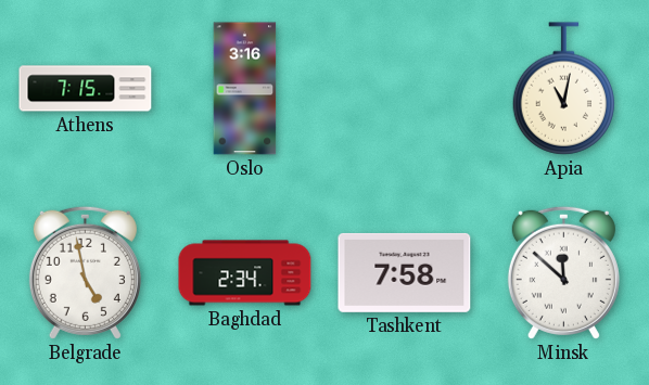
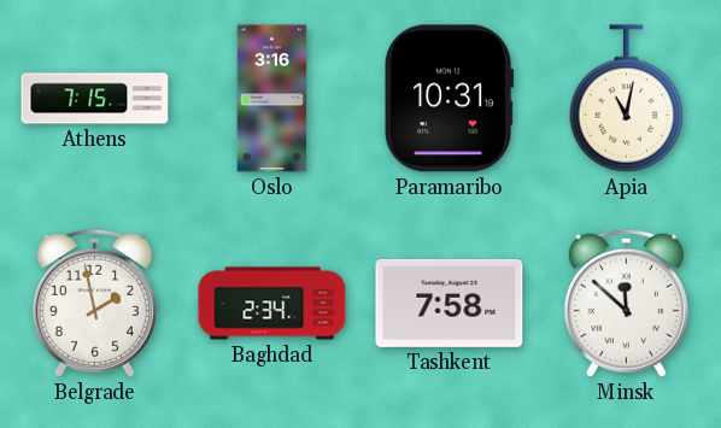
Paramaribo: none -> 10:31 (450, 99)
Belgrade: 4:58 -> 1:58 (94, 303)
